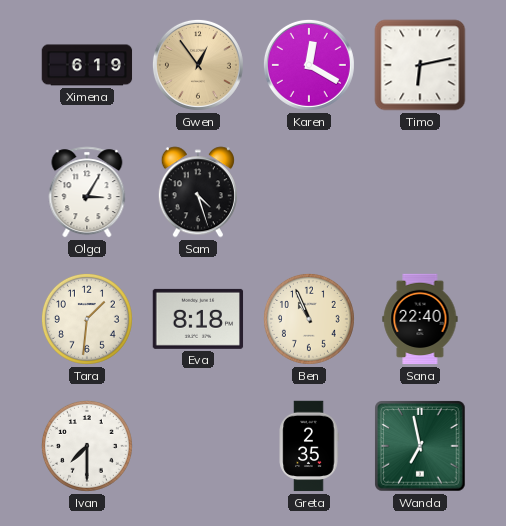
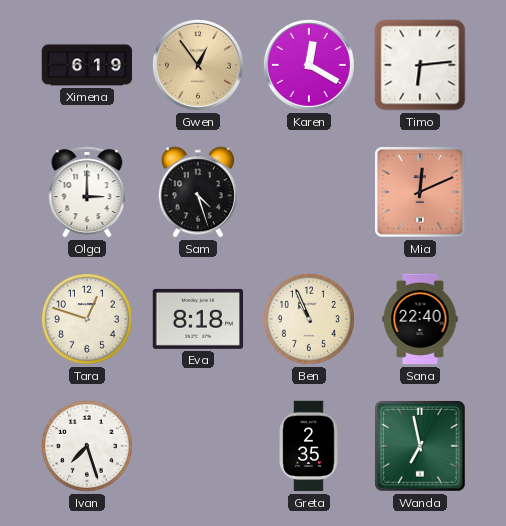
Timo: 6:13 -> 6:14 (420, 65)
Olga: 3:05 -> 3:00 (87, 192)
Mia: none -> 12:11 (420, 192)
Tara: 1:31 -> 12:48 (87, 319)
Ivan: 7:30 -> 7:27 (87, 446)
